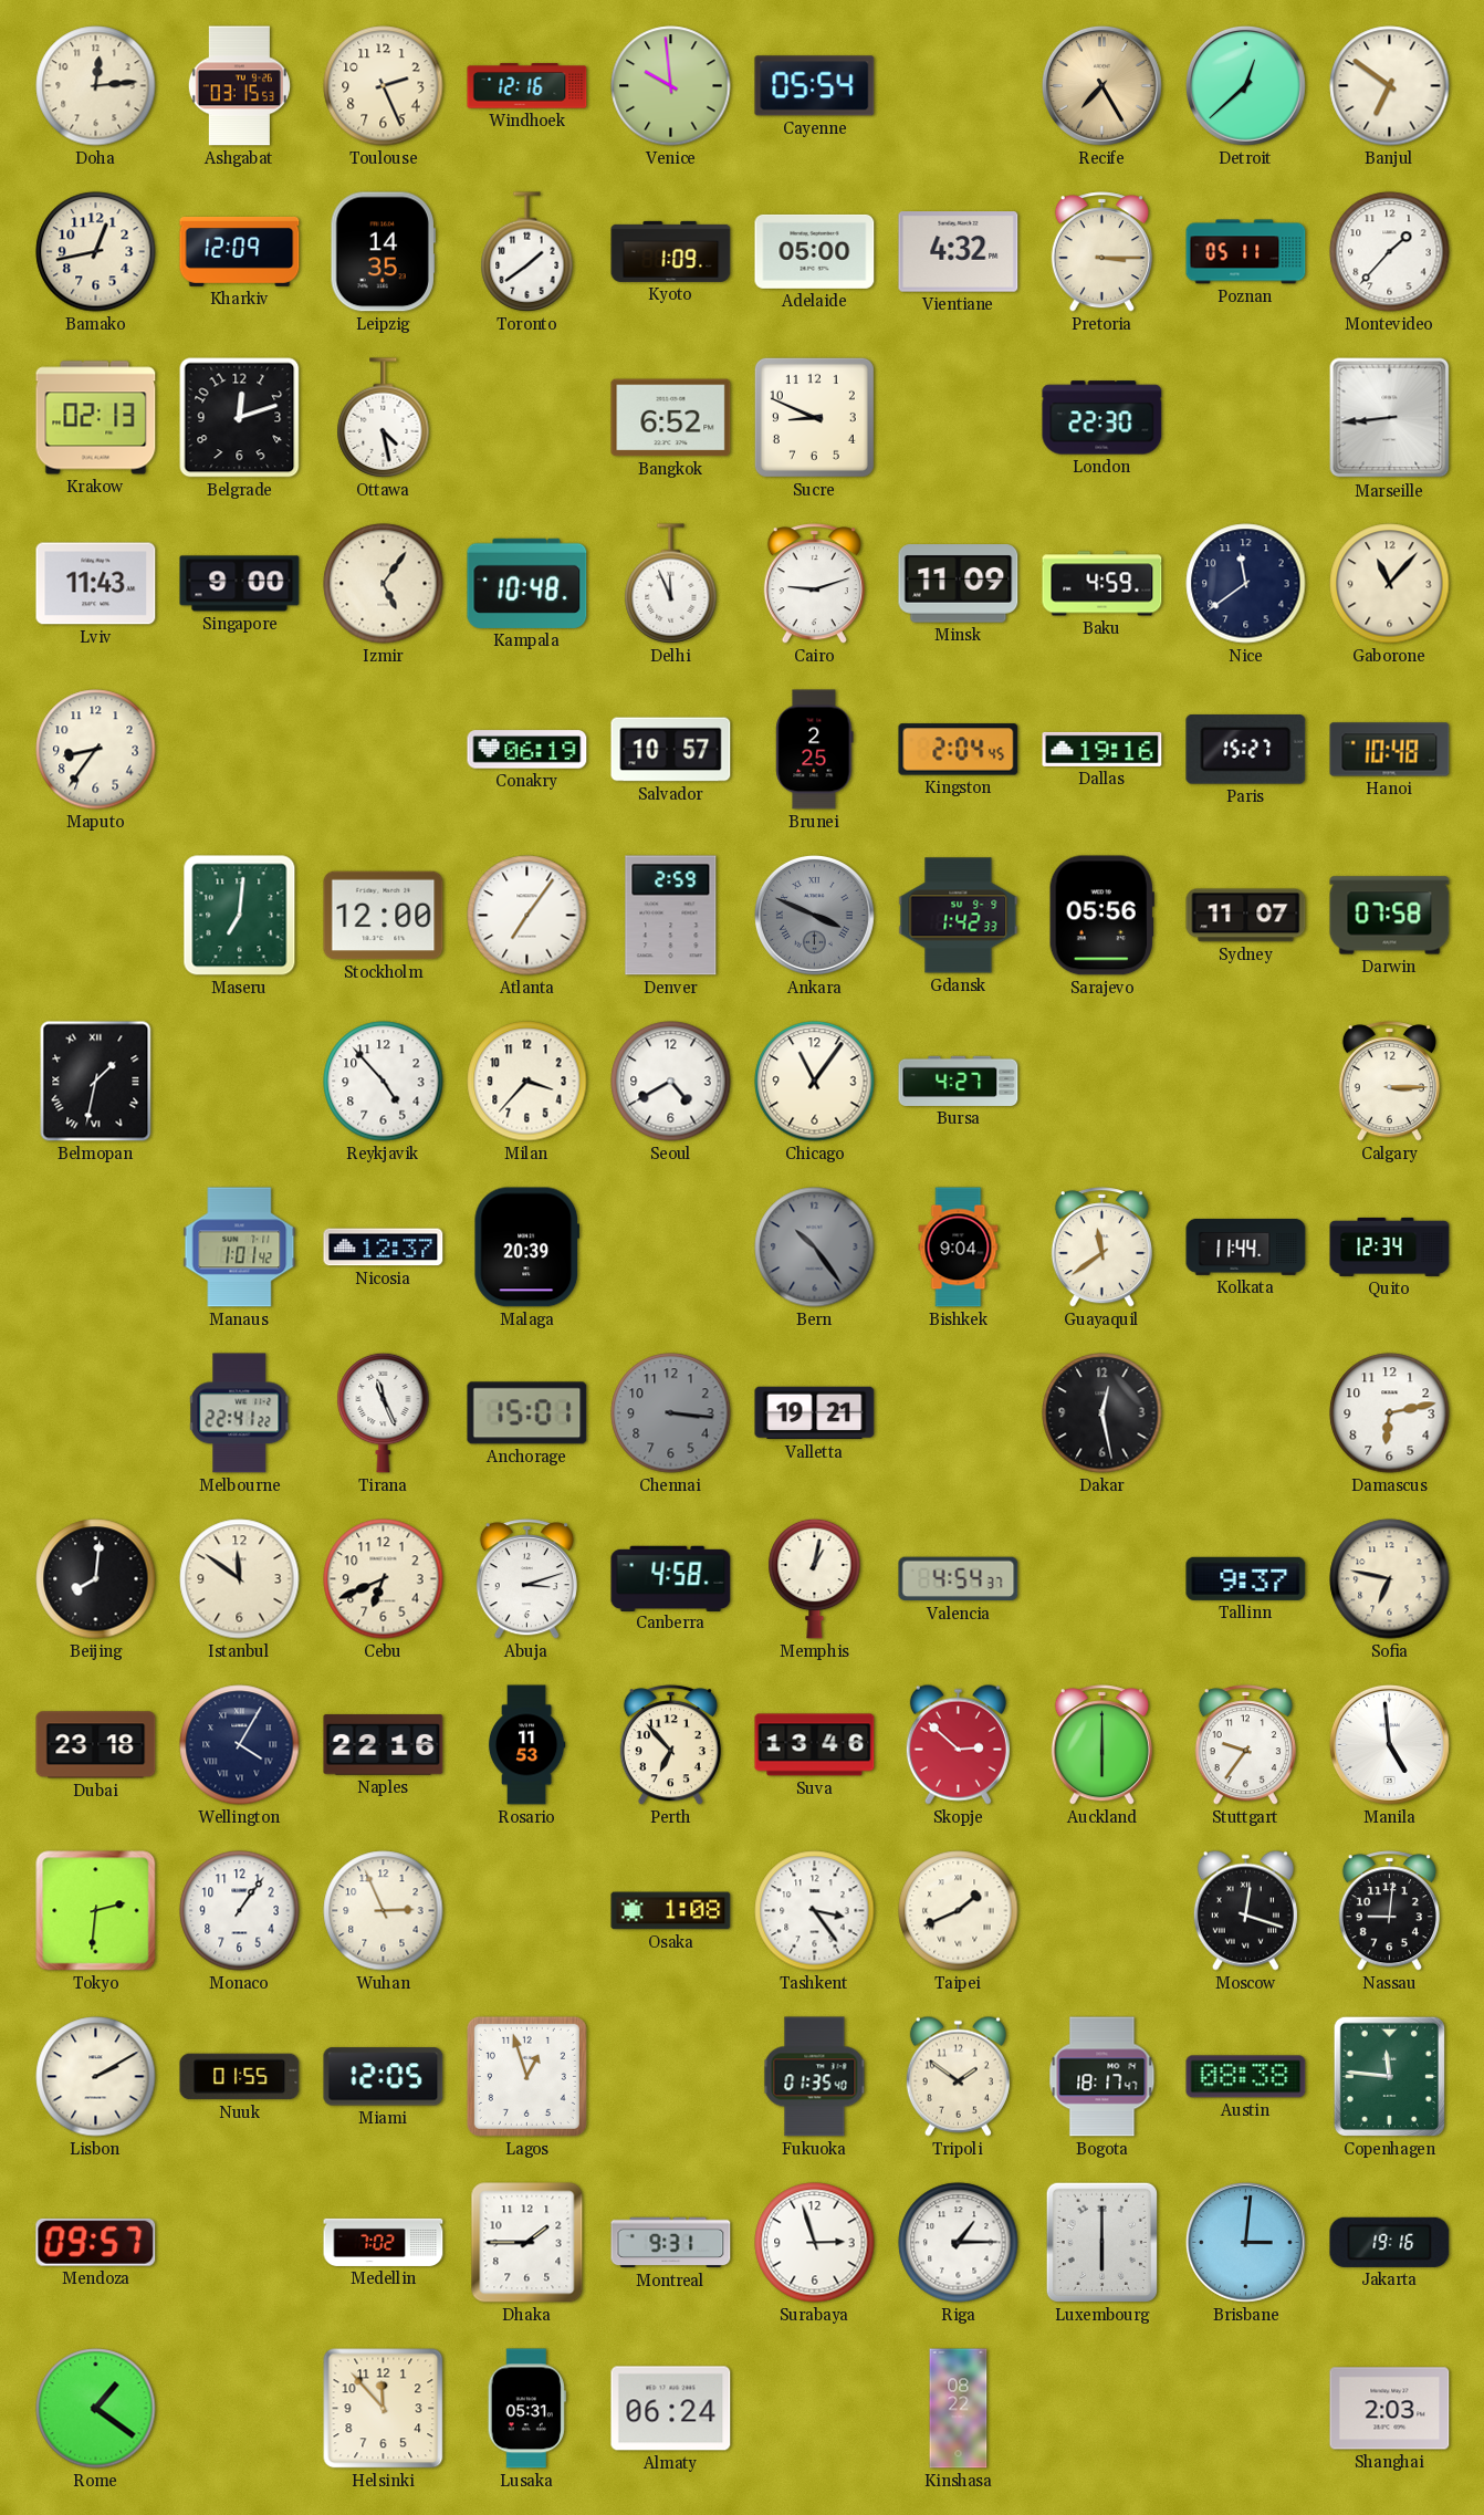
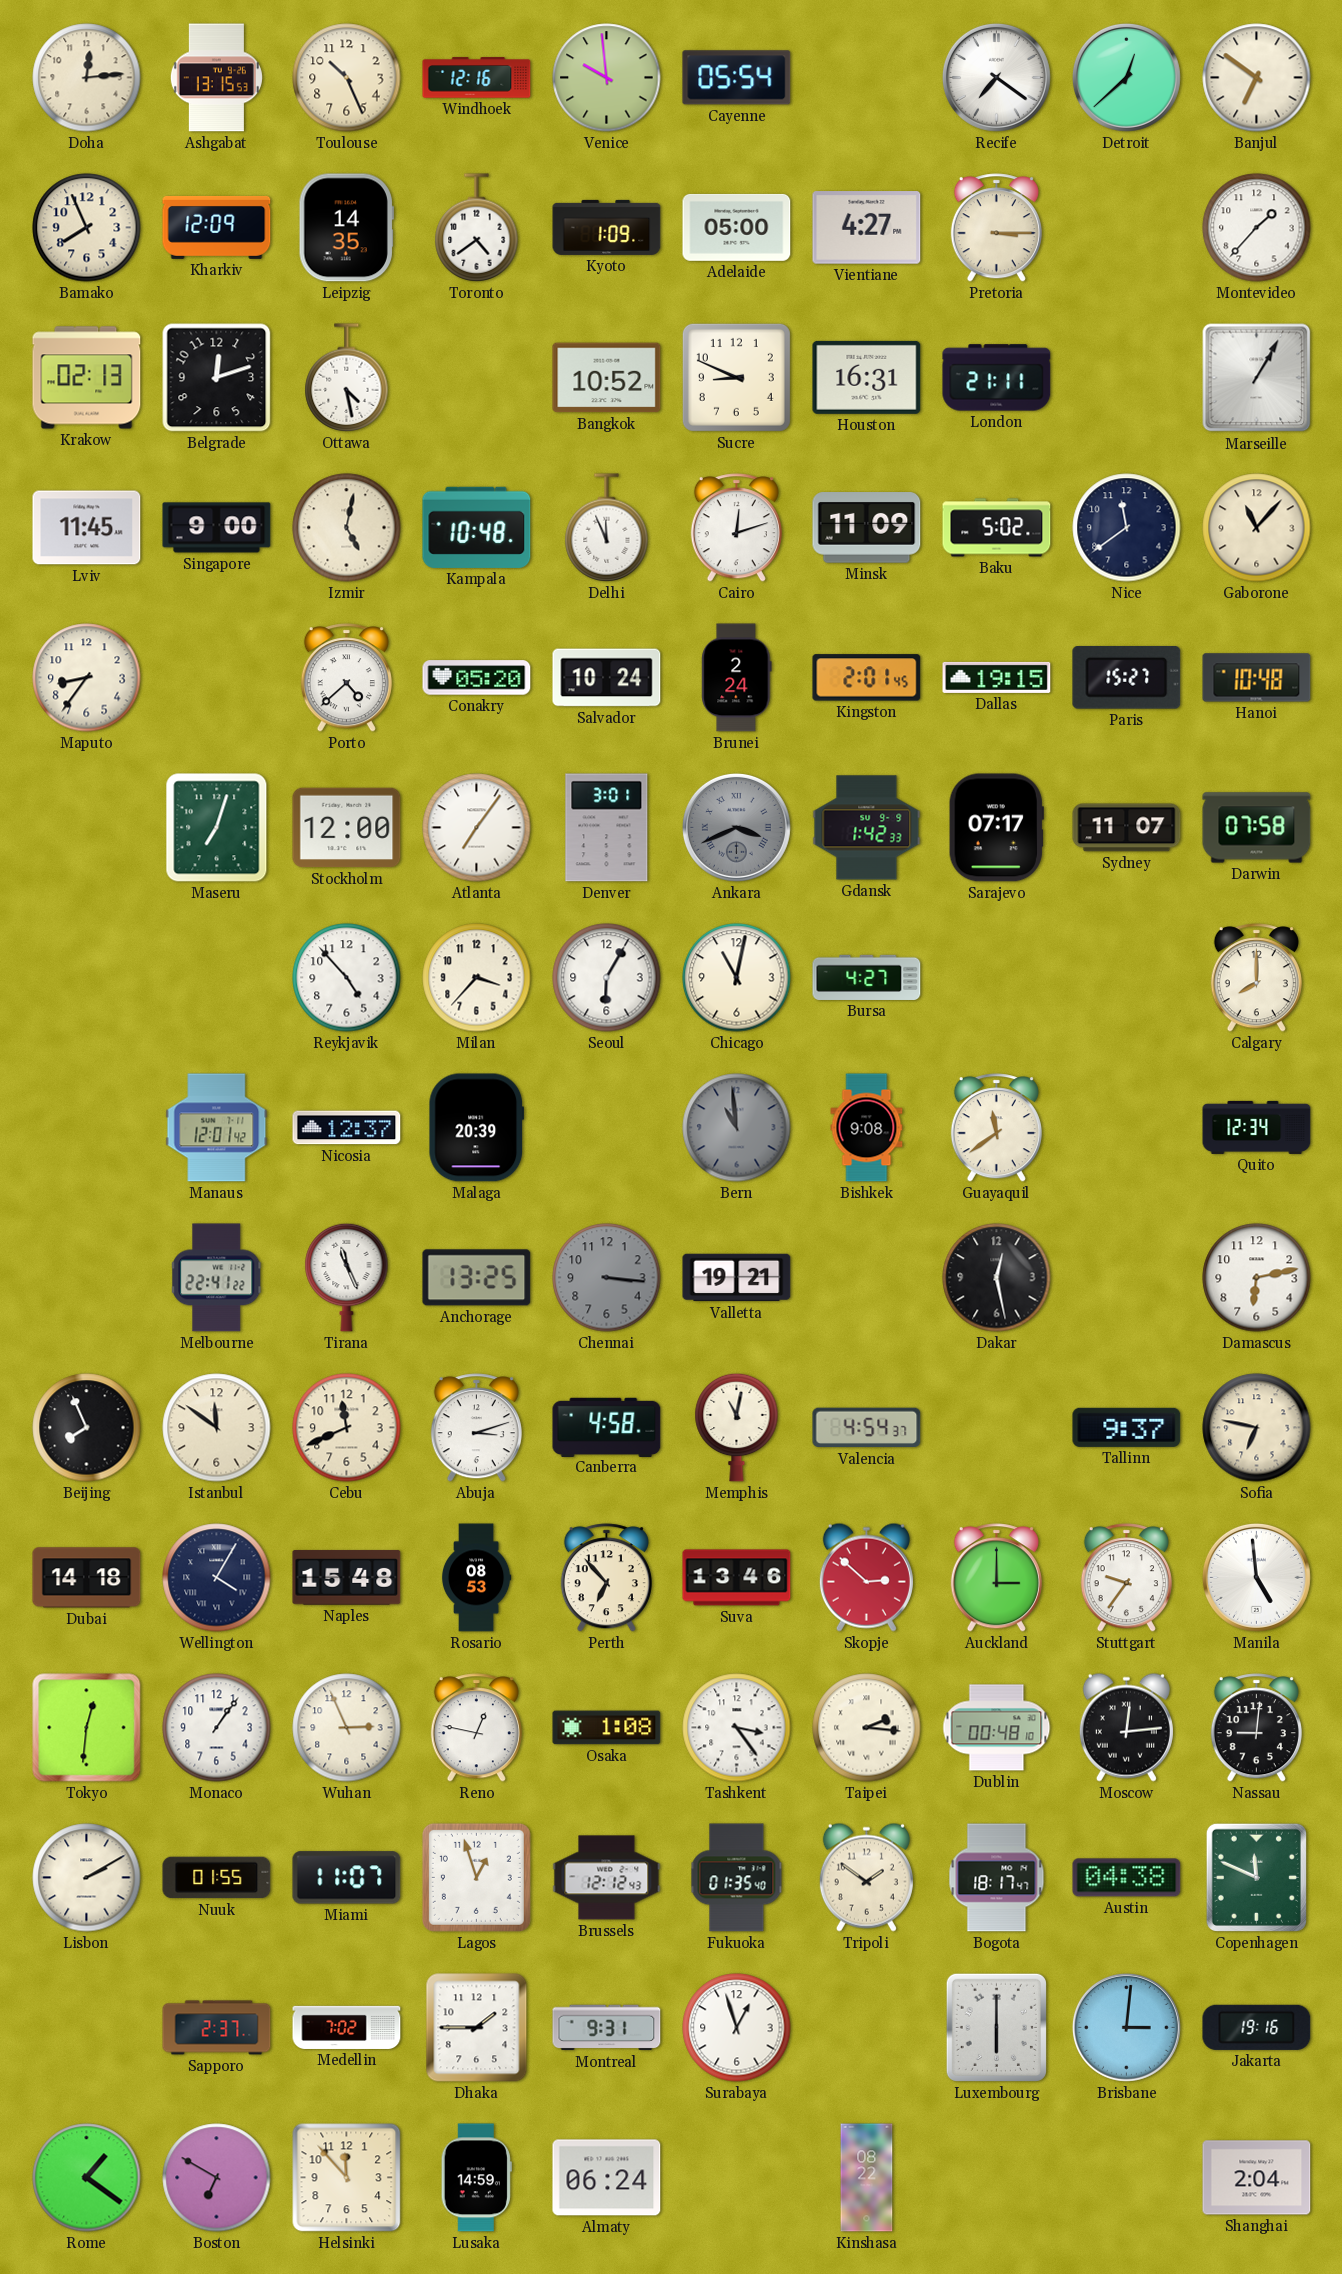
Ashgabat: 03:15 -> 13:15 (216, 78)
Toulouse: 2:26 -> 10:26 (347, 78)
Recife: 7:25 -> 7:21 (996, 77)
Recife dial: champagne -> white (996, 77)
Bamako: 12:43 -> 7:56 (87, 228)
Toronto: 1:39 -> 4:39 (477, 228)
Vientiane: 4:32 -> 4:27 (867, 228)
Poznan: 05:11 -> none (1246, 252)
Bangkok: 6:52 -> 10:52 (607, 378)
Houston: none -> 16:31 (867, 377)
London: 22:30 -> 21:11 (997, 378)
Marseille: 8:44 -> 1:05 (1257, 378)
Lviv: 11:43 -> 11:45 (87, 528)
Izmir: 5:06 -> 5:02 (347, 528)
Cairo: 9:12 -> 12:12 (736, 528)
Baku: 4:59 -> 5:02 (997, 528)
Porto: none -> 4:38 (346, 678)
Conakry: 06:19 -> 05:20 (477, 678)
Salvador: 10:57 -> 10:24 (607, 678)
Brunei: 2:25 -> 2:24 (737, 678)
Kingston: 2:04 -> 2:01 (867, 678)
Dallas: 19:16 -> 19:15 (997, 677)
Maseru: 7:01 -> 7:03 (217, 828)
Denver: 2:59 -> 3:01 (607, 828)
Ankara: 3:49 -> 3:41 (736, 827)
Sarajevo: 05:56 -> 07:17 (996, 828)
Belmopan: 1:32 -> none (96, 1082)
Seoul: 4:40 -> 6:05 (607, 978)
Chicago: 11:06 -> 11:02 (737, 978)
Calgary: 3:15 -> 8:00 (1256, 978)
Manaus: 1:01 -> 12:01 (217, 1128)
Bern: 10:24 -> 10:59 (737, 1128)
Bishkek: 9:04 -> 9:08 (867, 1128)
Kolkata: 11:44 -> none (1246, 1246)
Anchorage: 15:01 -> 13:25 (477, 1278)
Beijing: 8:01 -> 7:56 (87, 1428)
Cebu: 6:41 -> 11:41 (347, 1428)
Memphis: 1:02 -> 11:02 (737, 1427)
Dubai: 23:18 -> 14:18 (87, 1578)
Naples: 22:16 -> 15:48 (347, 1578)
Rosario: 11:53 -> 08:53 (476, 1578)
Auckland: 6:00 -> 3:00 (996, 1578)
Tokyo: 2:31 -> 12:31 (87, 1728)
Reno: none -> 12:47 (476, 1728)
Taipei: 1:41 -> 2:16 (867, 1728)
Dublin: none -> 00:48 (997, 1728)
Moscow: 12:18 -> 12:14 (1126, 1727)
Miami: 12:05 -> 11:07 (347, 1878)
Brussels: none -> 12:12 (607, 1878)
Austin: 08:38 -> 04:38 (1127, 1878)
Copenhagen: 11:46 -> 11:49 (1256, 1877)
Mendoza: 09:57 -> none (96, 2242)
Sapporo: none -> 2:37 (217, 2028)
Surabaya: 2:57 -> 12:57 (737, 2028)
Riga: 1:15 -> none (959, 2243)
Boston: none -> 6:50 (217, 2178)
Lusaka: 05:31 -> 14:59 (476, 2178)
Shanghai: 2:03 -> 2:04 (1257, 2178)
